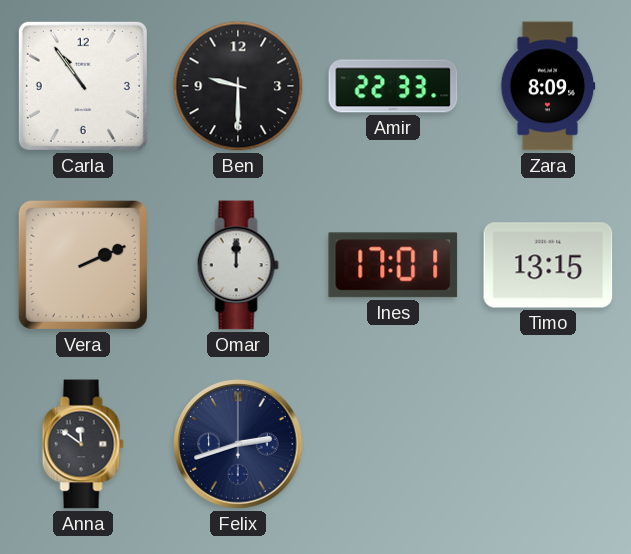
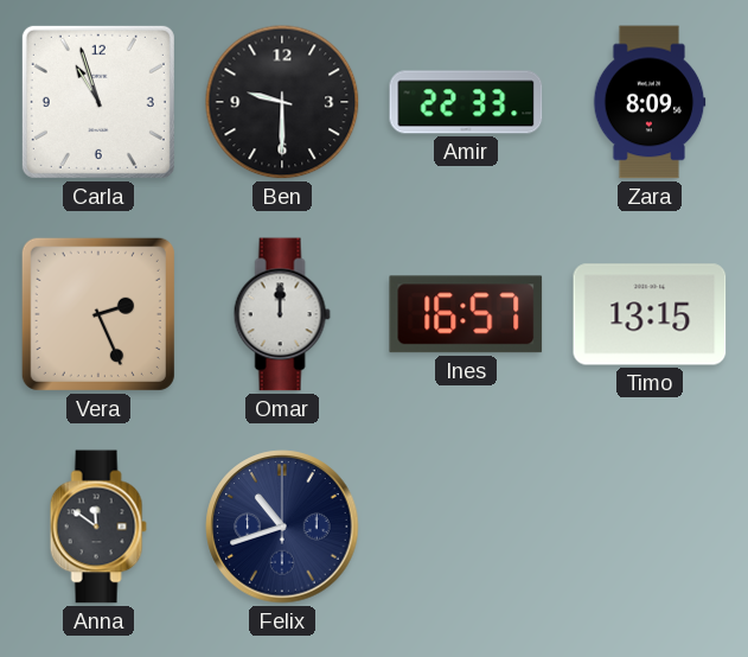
Carla: 10:54 -> 10:57 (98, 102)
Vera: 2:11 -> 2:26 (98, 314)
Ines: 17:01 -> 16:57 (466, 314)
Felix: 2:42 -> 10:42 (282, 527)
